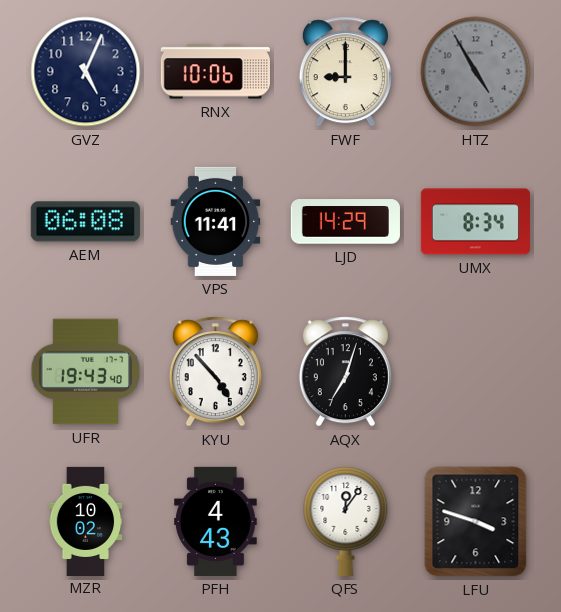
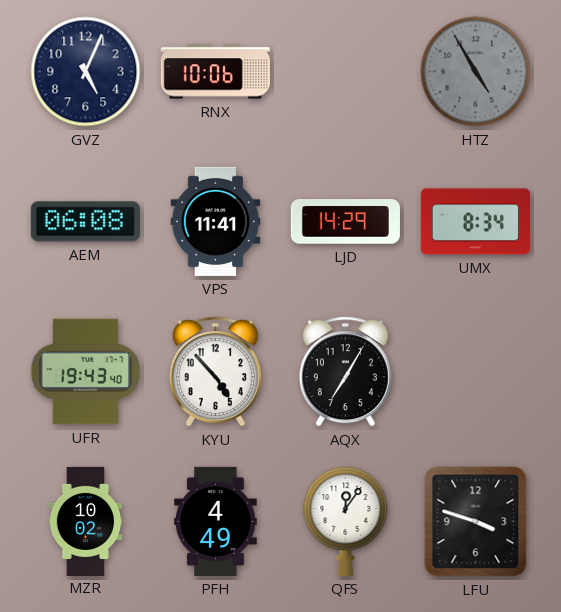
FWF: 9:00 -> none (345, 72)
AQX: 7:03 -> 7:05 (345, 372)
PFH: 4:43 -> 4:49 (216, 521)
